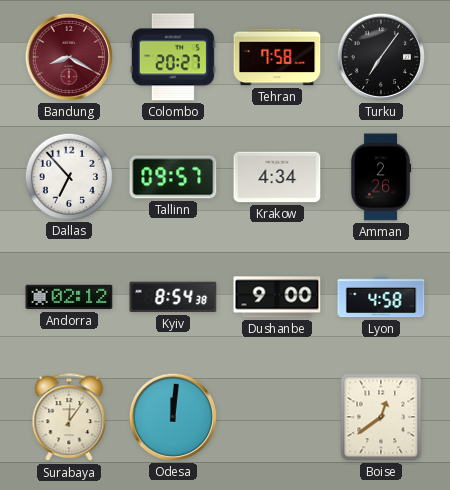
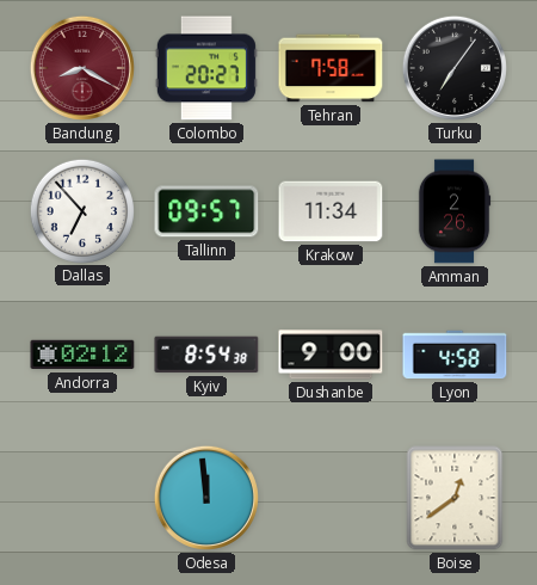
Krakow: 4:34 -> 11:34 (331, 211)
Surabaya: 12:06 -> none (69, 418)
Odesa: 12:01 -> 11:59 (206, 498)
